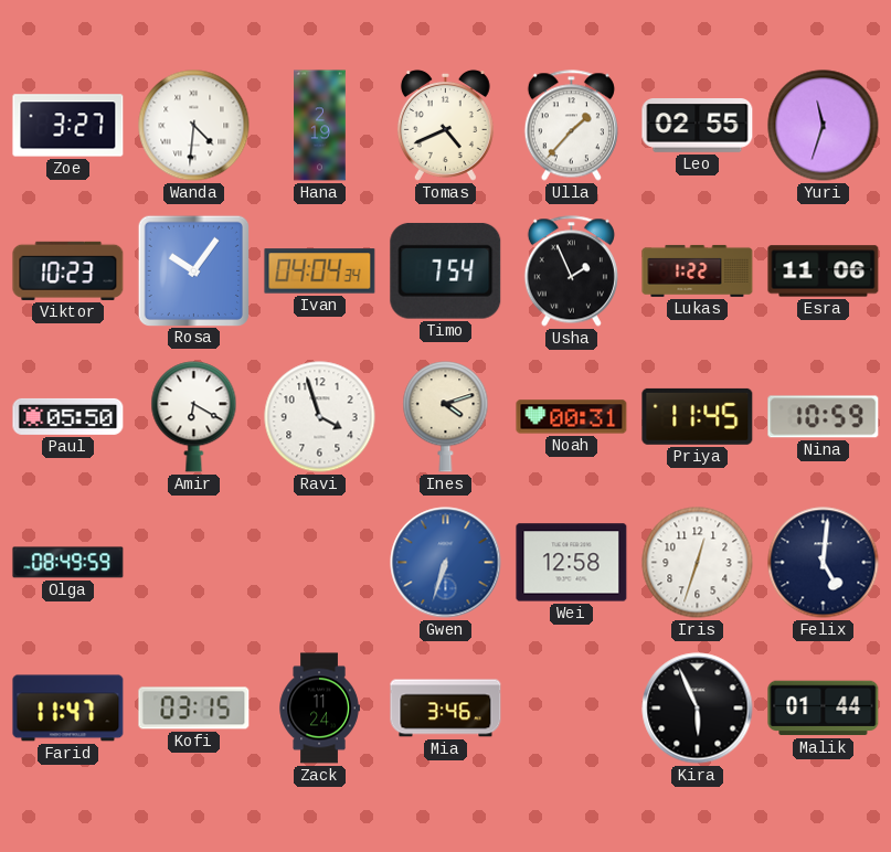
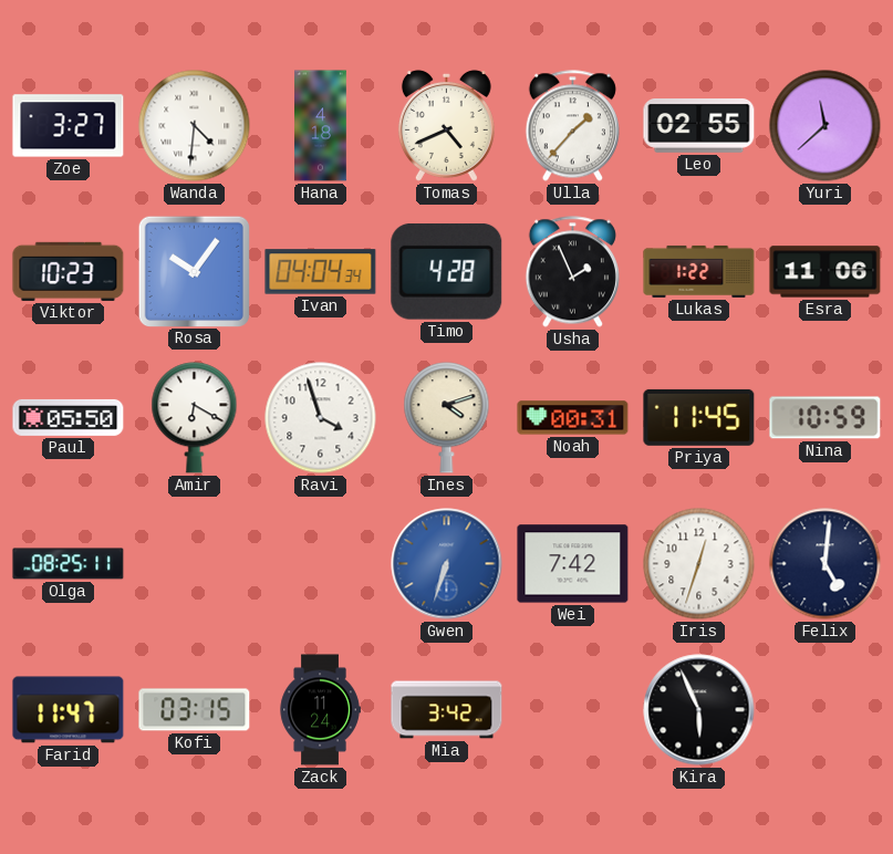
Hana: 2:19 -> 4:18 (321, 126)
Yuri: 11:33 -> 11:38 (825, 126)
Timo: 7:54 -> 4:28 (447, 271)
Olga: 08:49 -> 08:25 (69, 564)
Wei: 12:58 -> 7:42 (573, 564)
Mia: 3:46 -> 3:42 (447, 710)
Malik: 01:44 -> none (824, 709)
